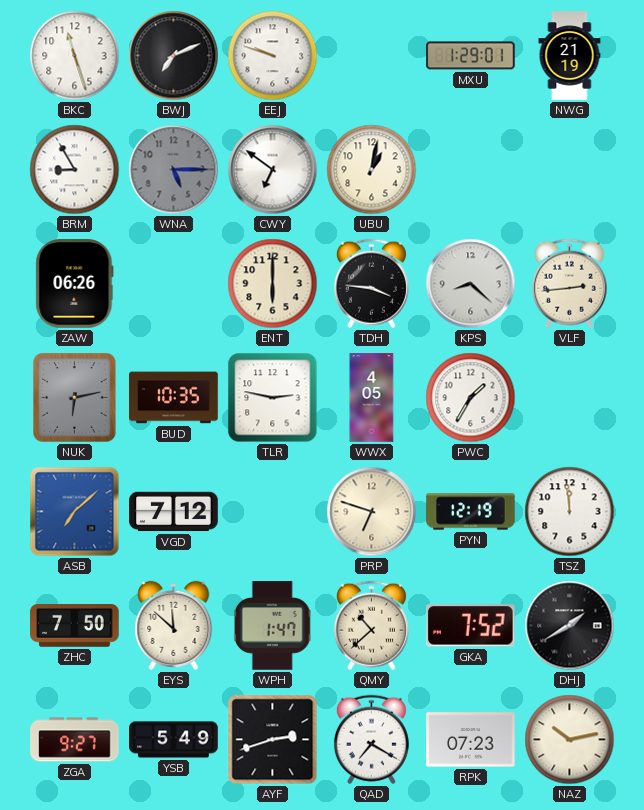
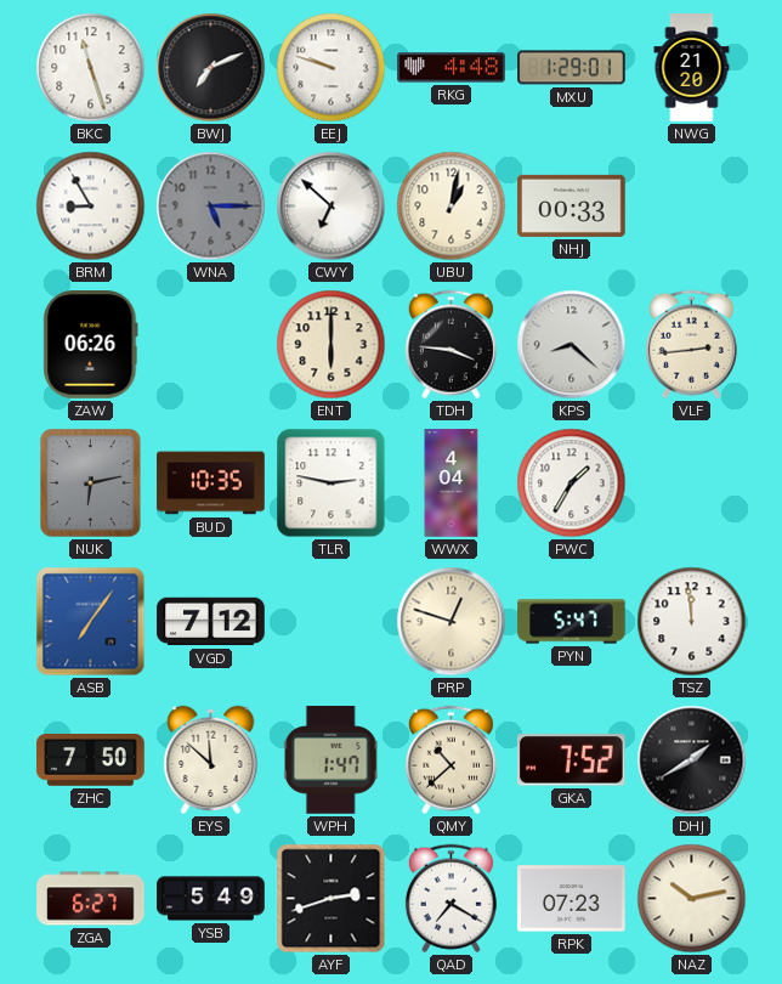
RKG: none -> 4:48 (452, 68)
NWG: 21:19 -> 21:20 (692, 68)
CWY: 6:51 -> 6:52 (331, 207)
NHJ: none -> 00:33 (572, 205)
WWX: 4:05 -> 4:04 (452, 483)
ASB: 7:08 -> 7:06 (91, 622)
PRP: 6:48 -> 12:48 (452, 622)
PYN: 12:19 -> 5:47 (572, 622)
ZGA: 9:27 -> 6:27 (91, 899)
